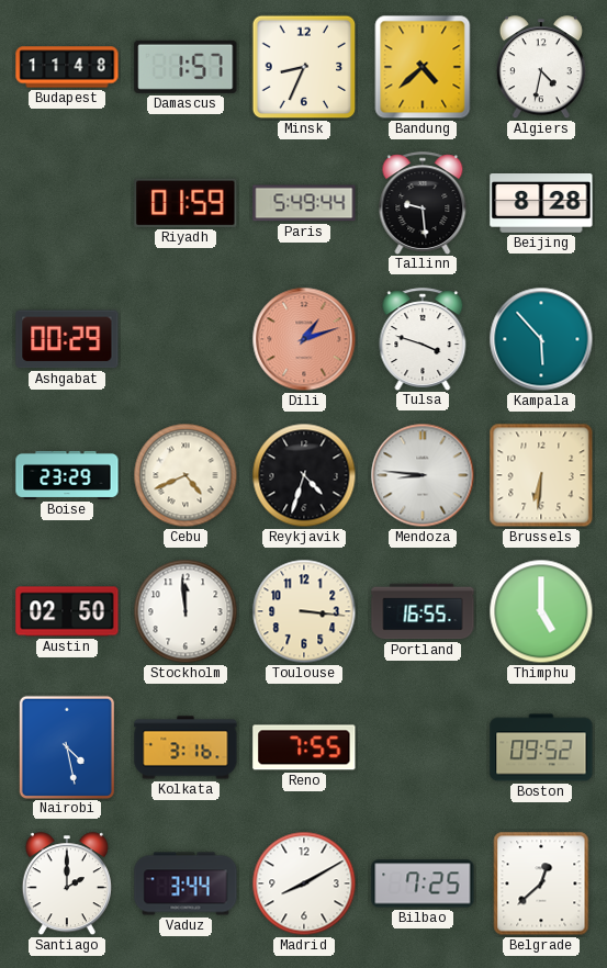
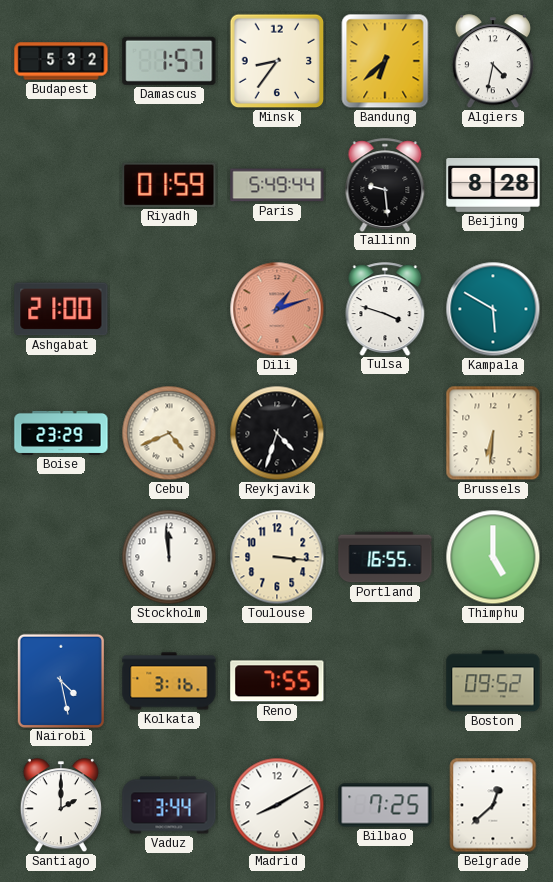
Budapest: 11:48 -> 5:32 (61, 61)
Minsk: 8:34 -> 8:36 (277, 61)
Bandung: 4:38 -> 6:38 (385, 61)
Ashgabat: 00:29 -> 21:00 (61, 309)
Kampala: 5:53 -> 5:50 (493, 309)
Mendoza: 8:46 -> none (423, 475)
Austin: 02:50 -> none (67, 611)
